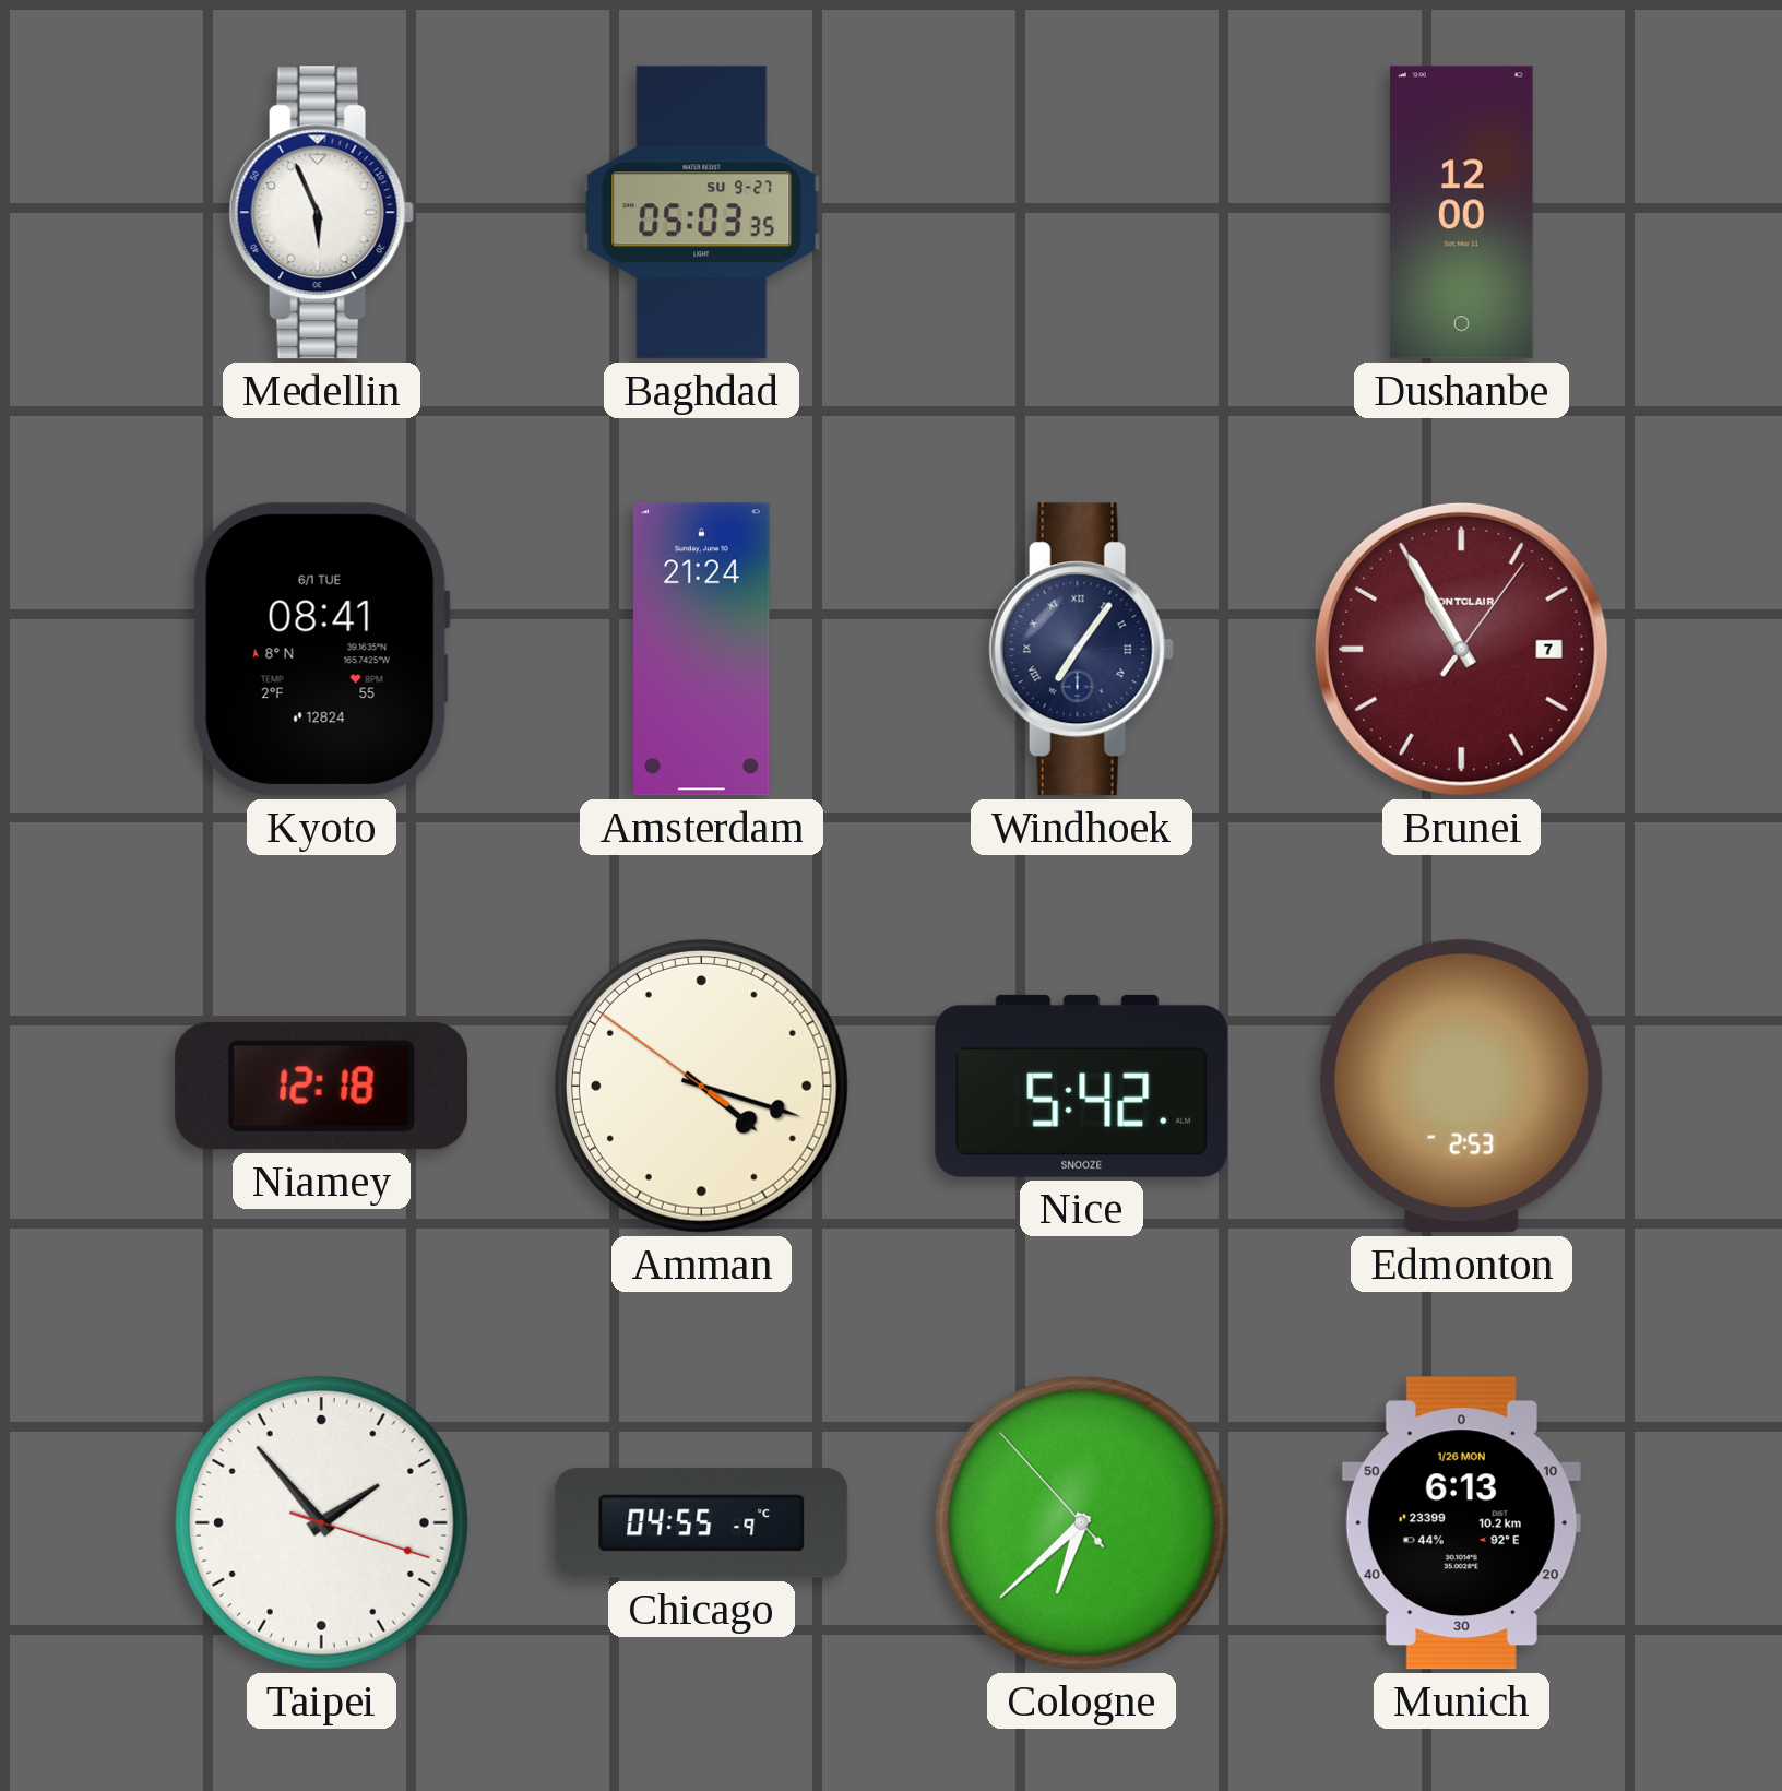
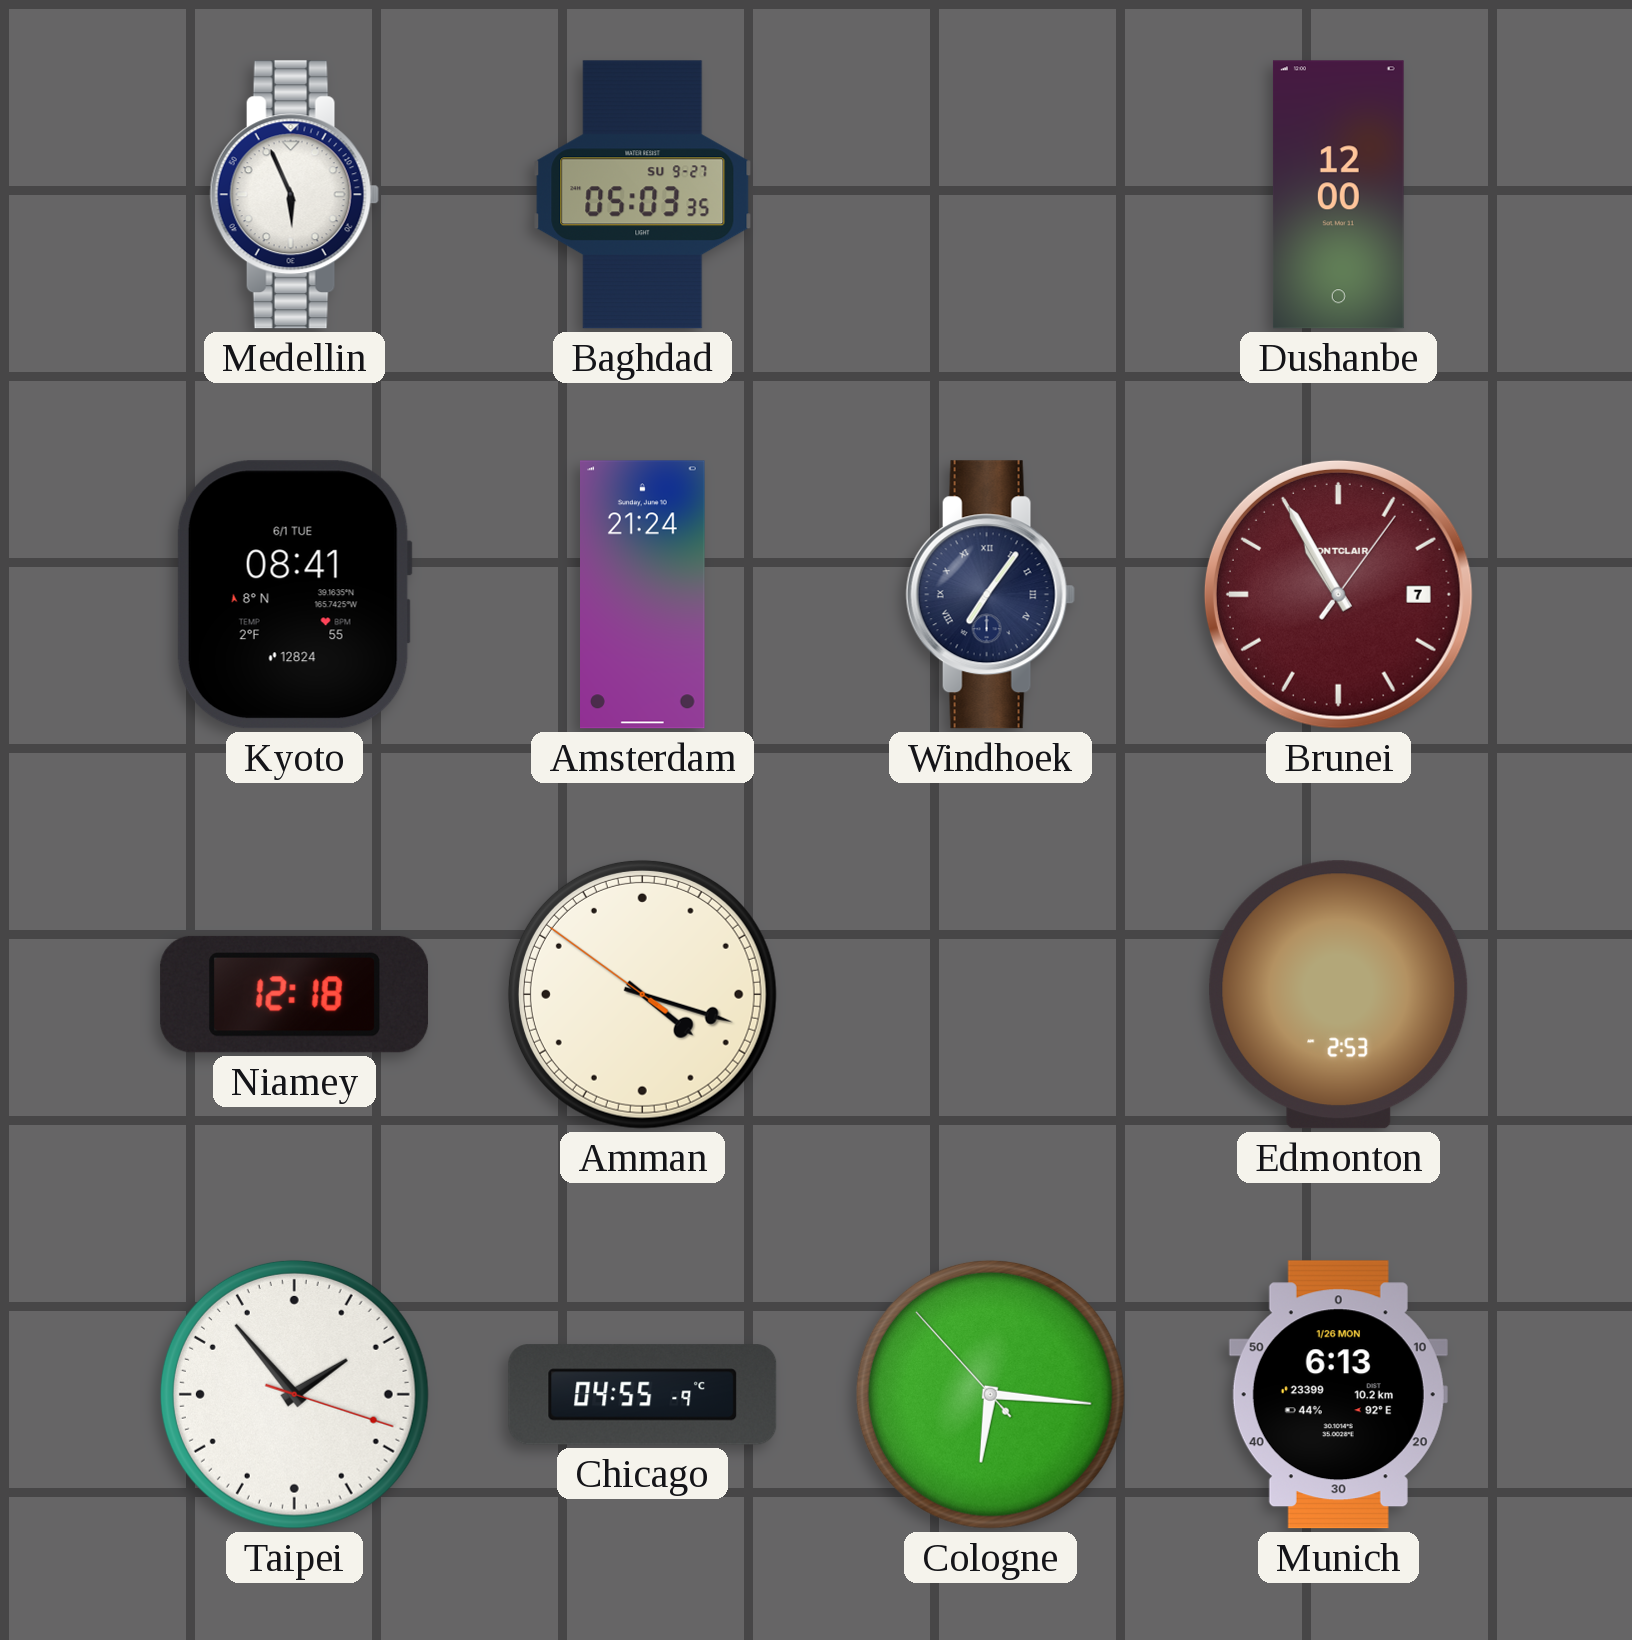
Nice: 5:42 -> none (1082, 1086)
Cologne: 6:37 -> 6:15 (990, 1394)
